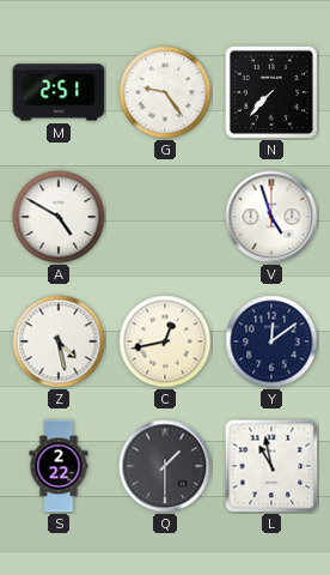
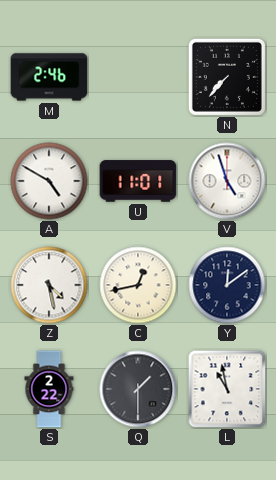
M: 2:51 -> 2:46 (49, 77)
G: 9:24 -> none (165, 92)
U: none -> 11:01 (138, 181)
